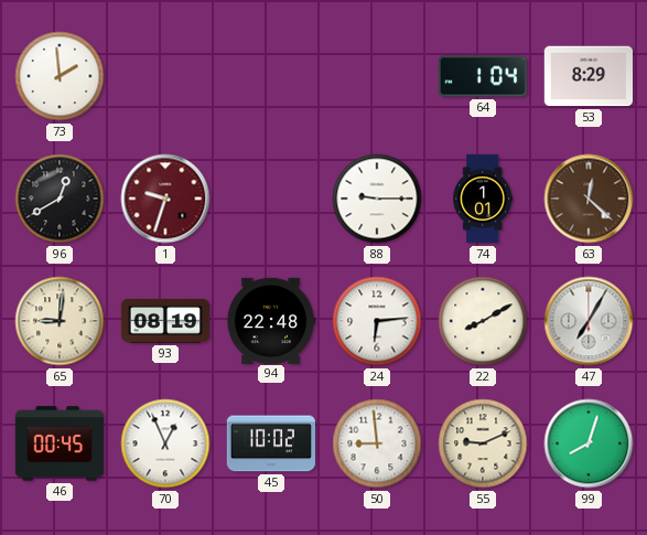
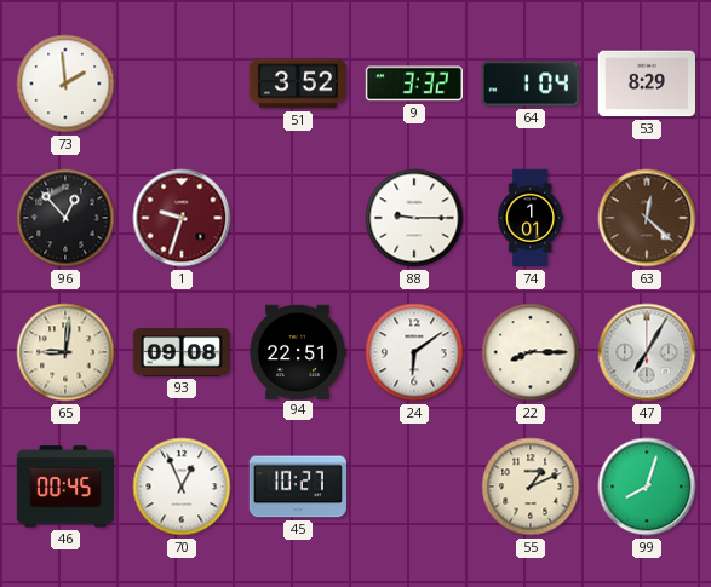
51: none -> 3:52 (297, 84)
9: none -> 3:32 (414, 84)
96: 12:40 -> 12:53 (65, 218)
93: 08:19 -> 09:08 (180, 352)
94: 22:48 -> 22:51 (297, 351)
24: 6:14 -> 6:09 (414, 352)
22: 8:10 -> 8:15 (531, 352)
45: 10:02 -> 10:27 (298, 487)
50: 8:59 -> none (377, 443)
55: 9:11 -> 1:11 (531, 487)
